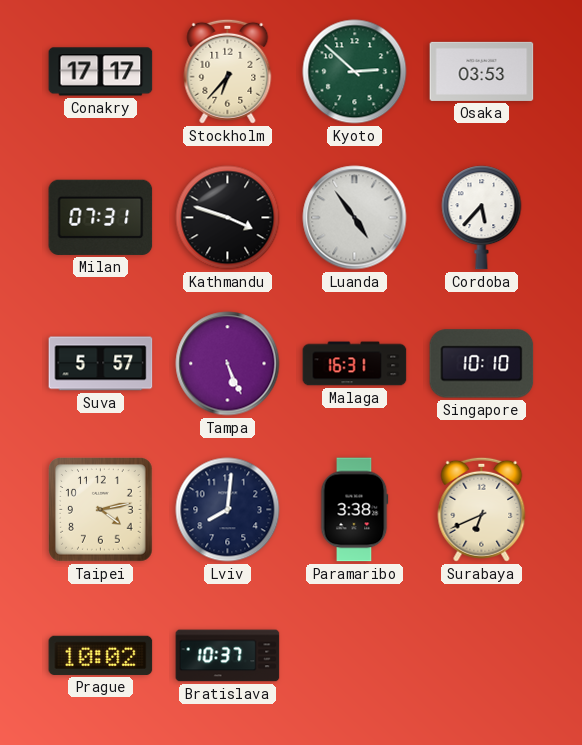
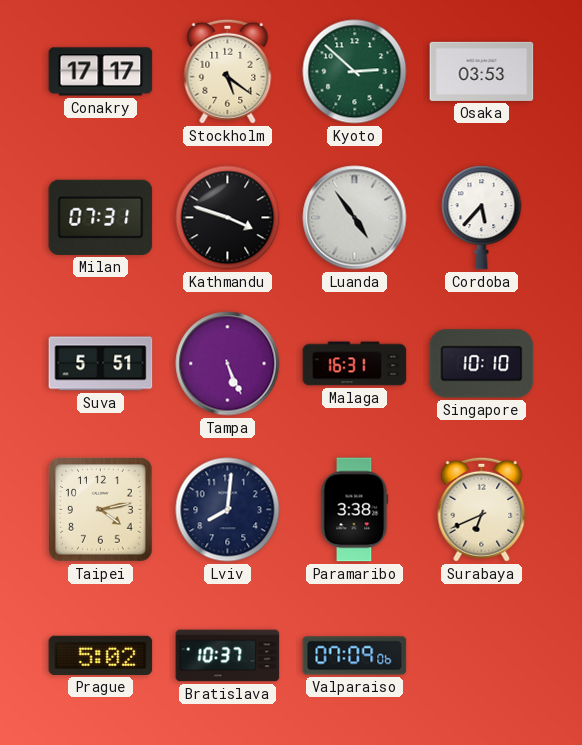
Stockholm: 6:37 -> 5:21 (228, 71)
Suva: 5:57 -> 5:51 (101, 364)
Prague: 10:02 -> 5:02 (101, 655)
Valparaiso: none -> 07:09 (355, 656)
